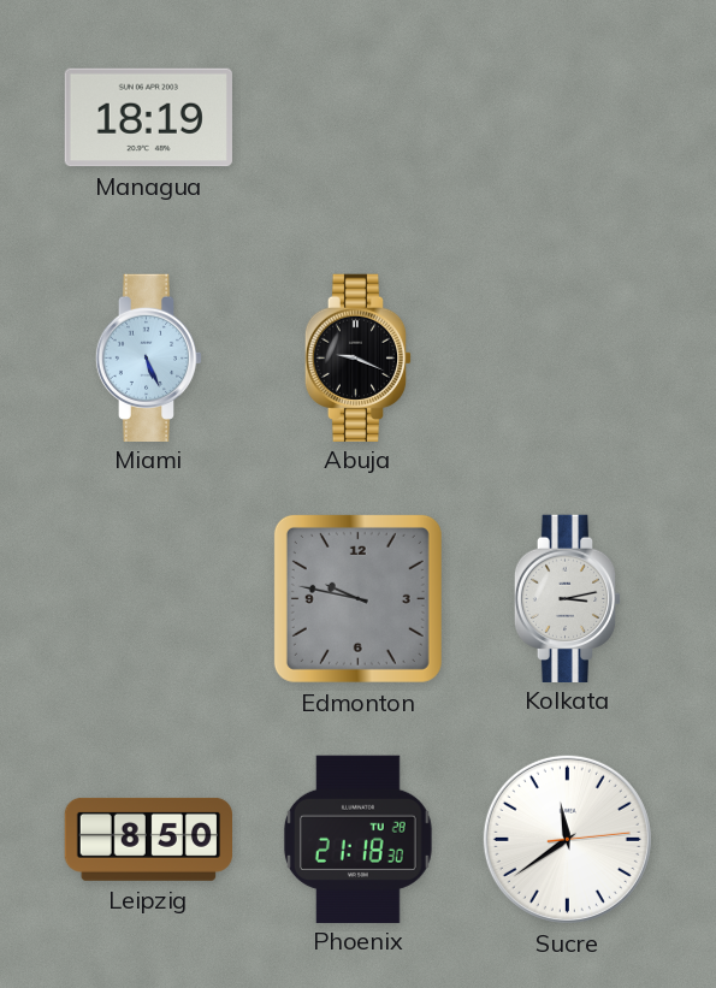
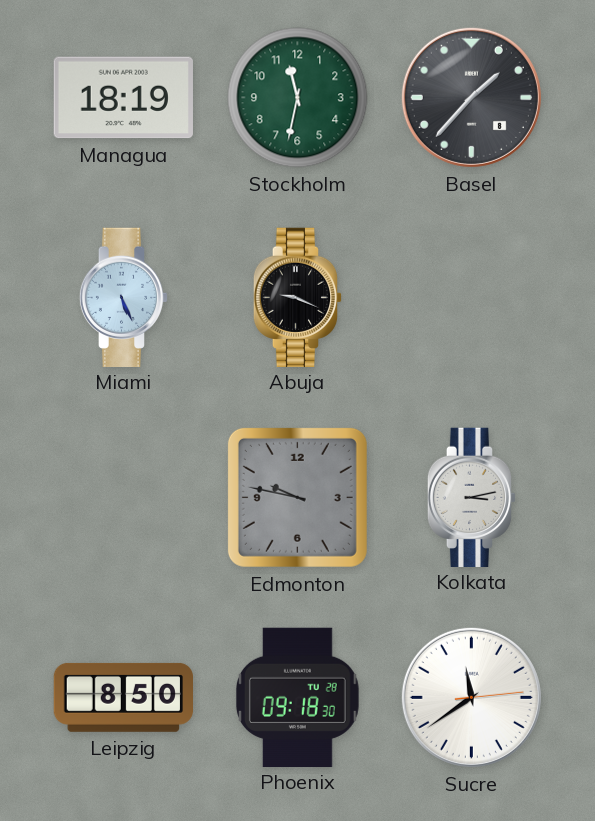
Stockholm: none -> 11:32 (298, 98)
Basel: none -> 1:37 (471, 97)
Phoenix: 21:18 -> 09:18 (297, 697)
